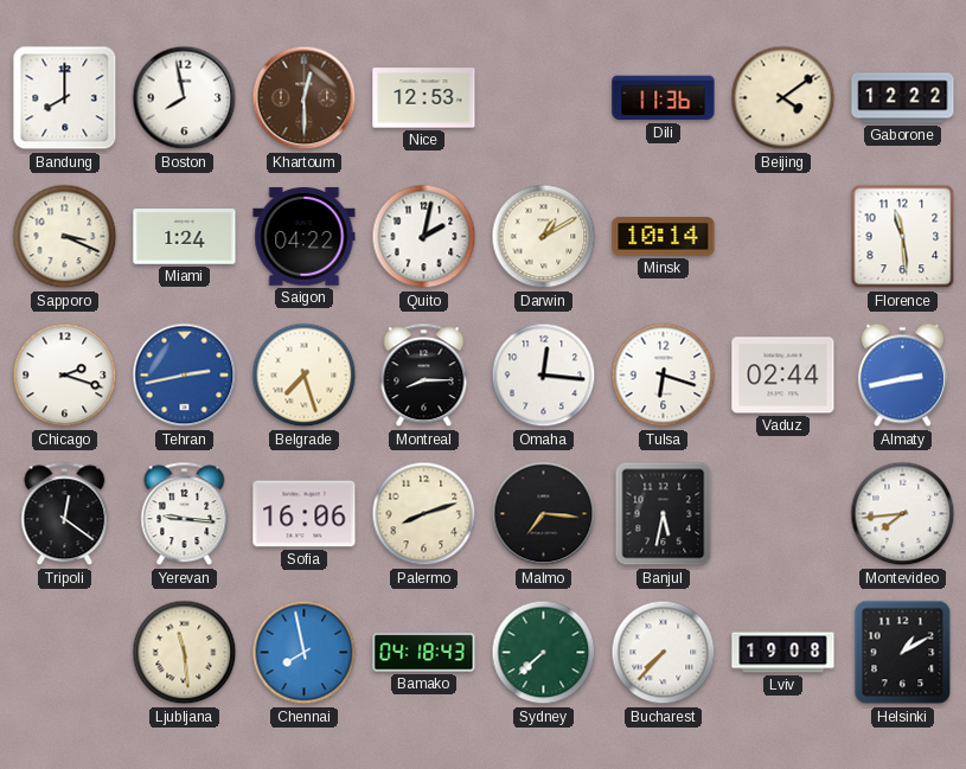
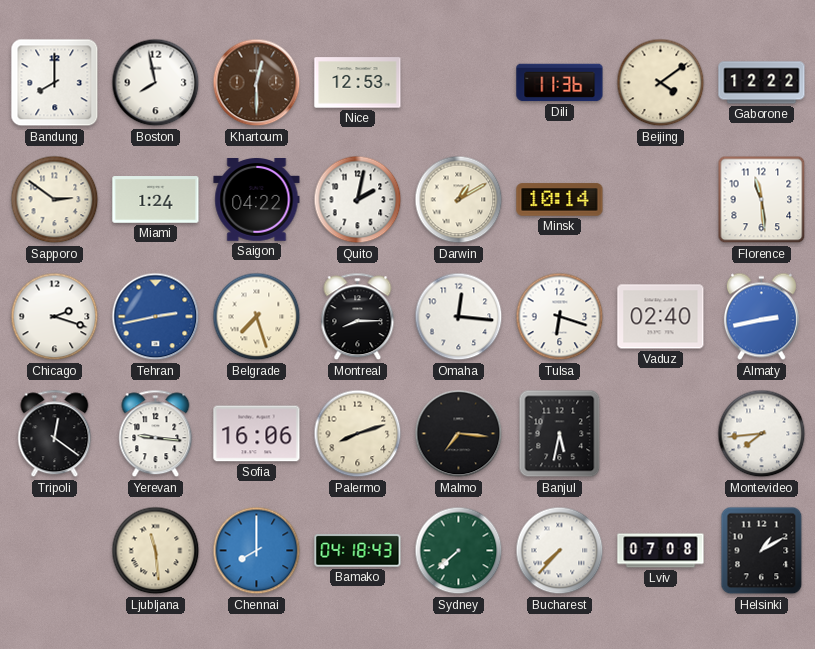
Sapporo: 3:19 -> 2:51 (55, 200)
Vaduz: 02:44 -> 02:40 (661, 317)
Chennai: 7:58 -> 8:00 (257, 551)
Lviv: 19:08 -> 07:08 (661, 551)
